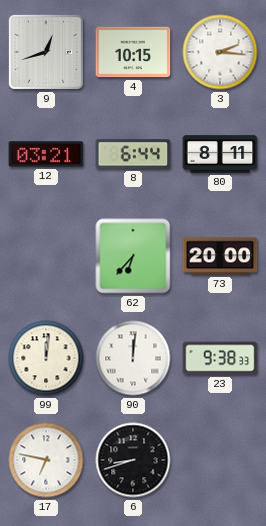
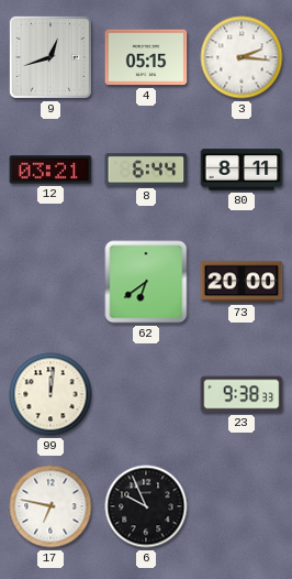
4: 10:15 -> 05:15 (146, 57)
62: 6:37 -> 6:39 (146, 282)
90: 12:01 -> none (133, 358)
6: 8:42 -> 9:56 (146, 506)
